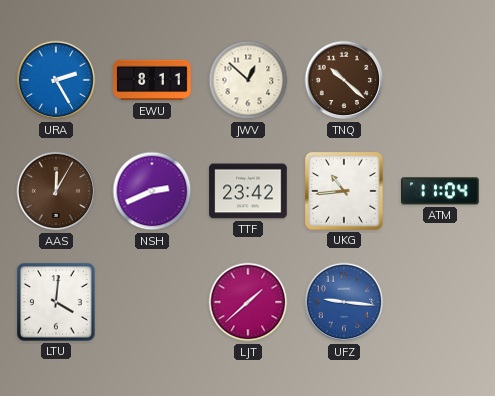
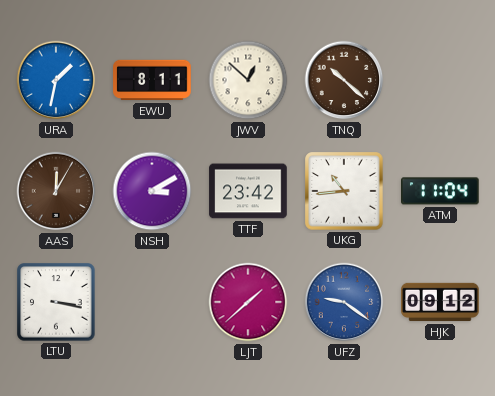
URA: 2:25 -> 1:32 (56, 80)
NSH: 2:41 -> 3:10 (152, 191)
LTU: 4:01 -> 3:17 (56, 302)
UFZ: 9:16 -> 9:21 (344, 302)
HJK: none -> 09:12 (440, 302)
